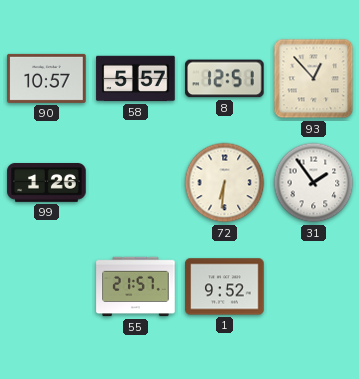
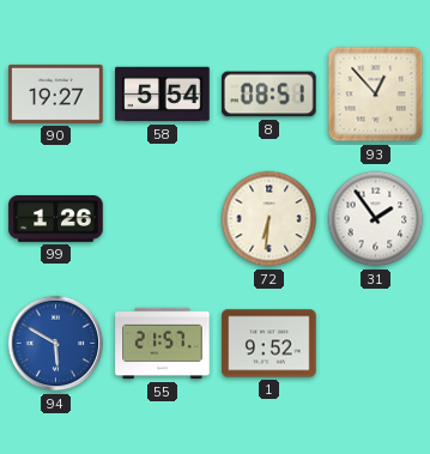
90: 10:57 -> 19:27 (56, 93)
58: 5:57 -> 5:54 (163, 95)
8: 12:51 -> 08:51 (269, 95)
94: none -> 5:50 (56, 344)
